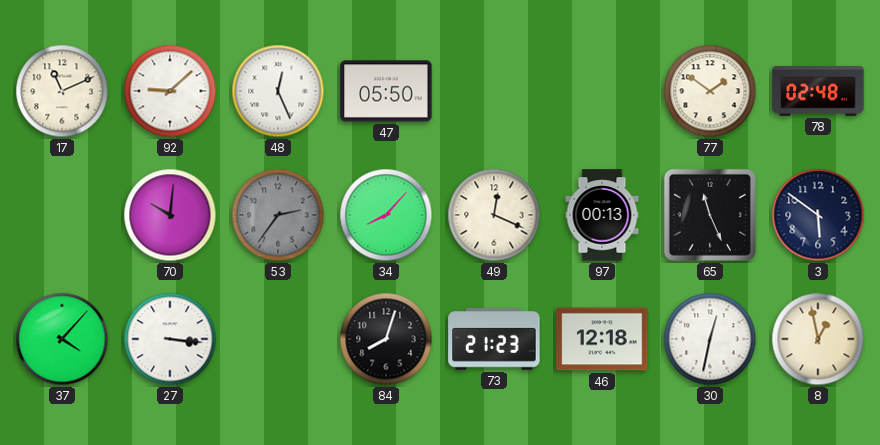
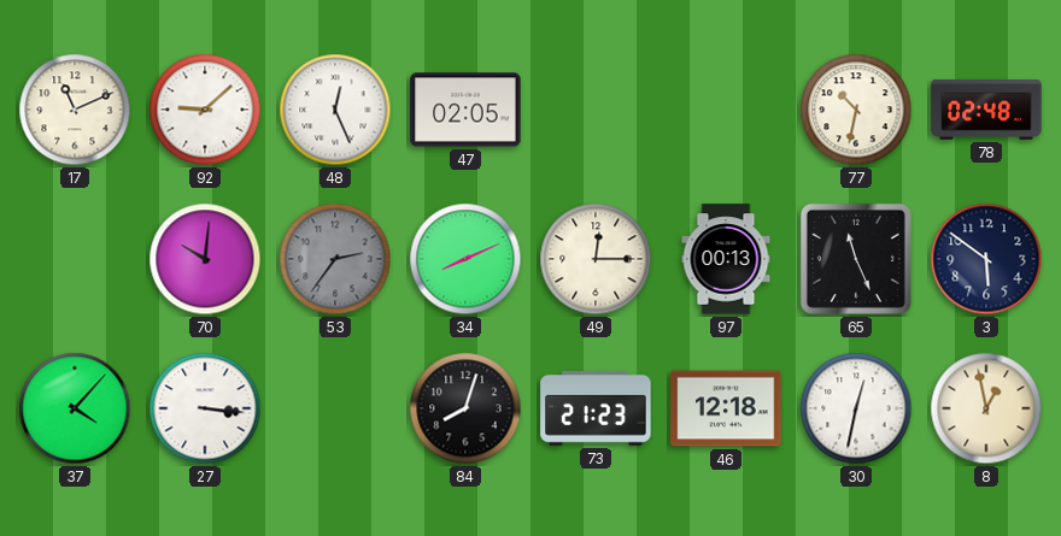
47: 05:50 -> 02:05 (465, 110)
77: 1:51 -> 10:32 (856, 110)
34: 8:07 -> 8:11 (465, 259)
49: 12:19 -> 12:15 (596, 259)
